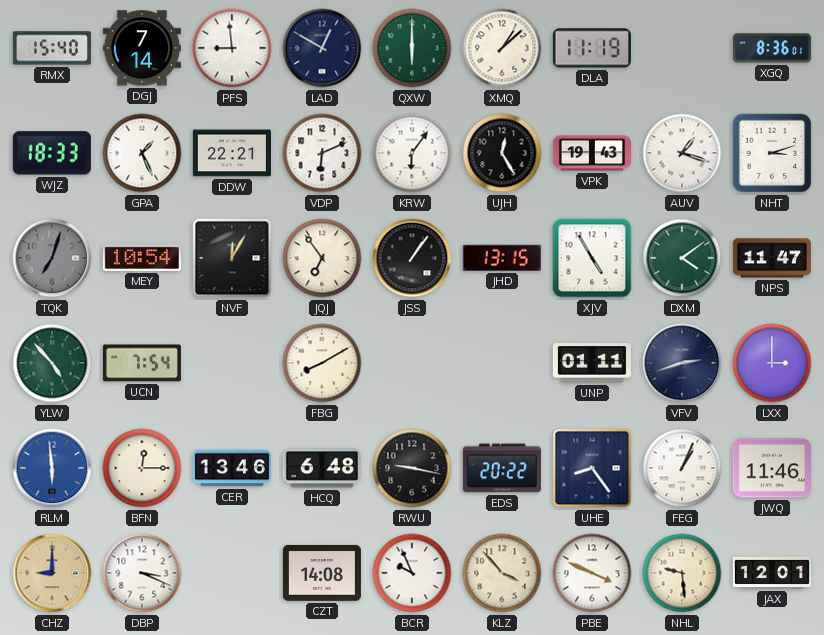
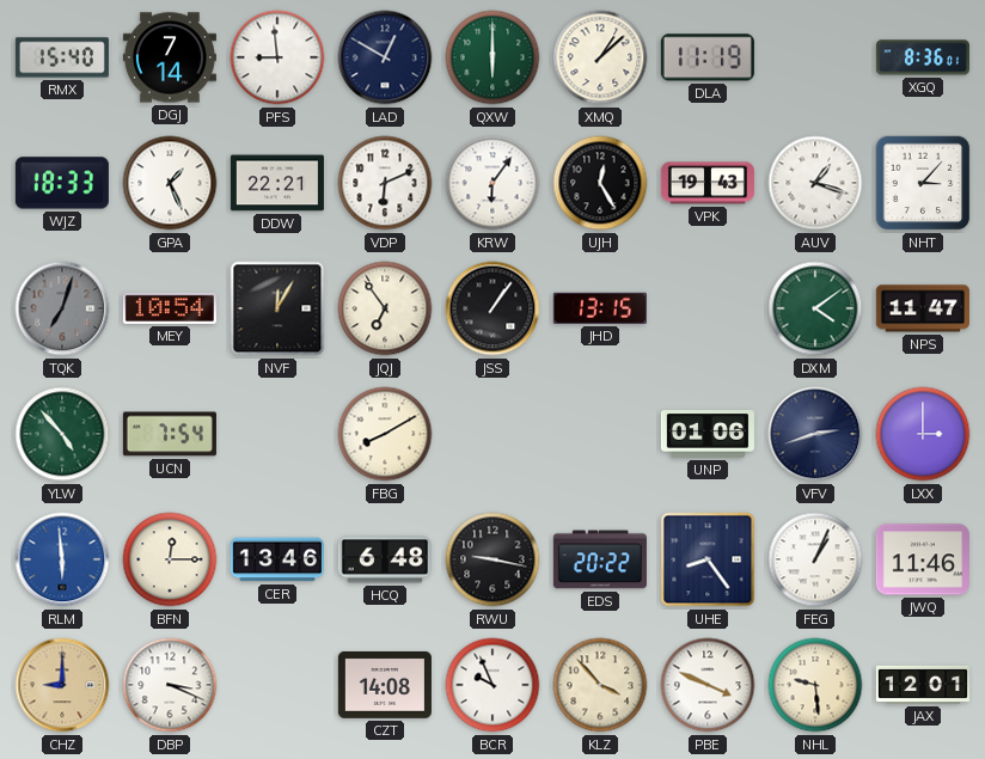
NHT: 3:12 -> 3:07 (923, 183)
XJV: 4:55 -> none (592, 258)
UNP: 01:11 -> 01:06 (708, 434)
